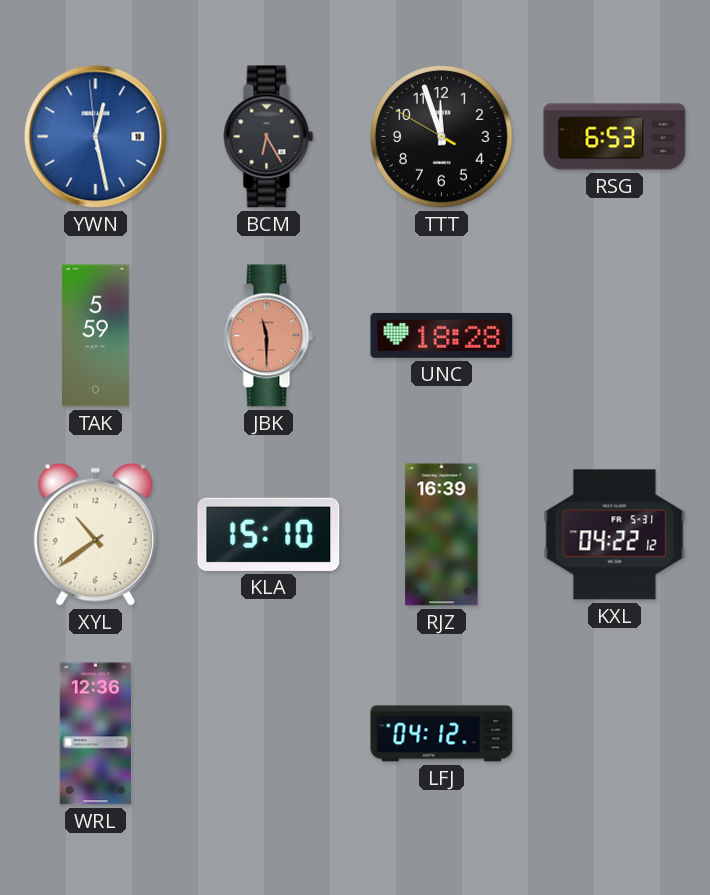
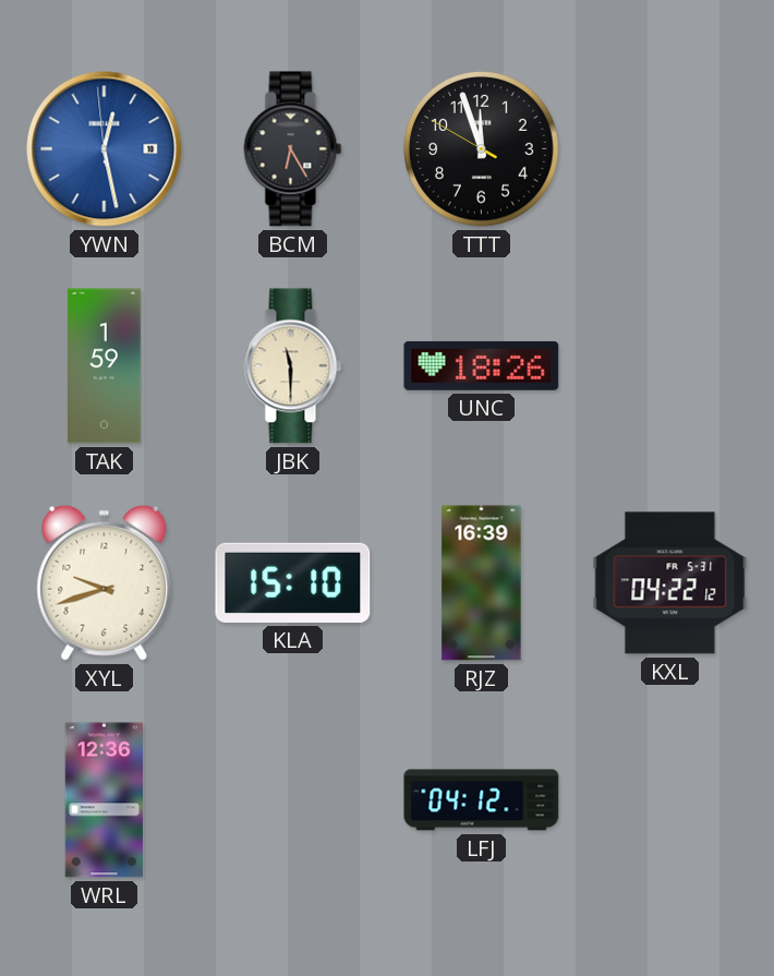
RSG: 6:53 -> none (615, 137)
TAK: 5:59 -> 1:59 (105, 366)
JBK dial: salmon -> cream (293, 366)
UNC: 18:28 -> 18:26 (482, 365)
XYL: 10:39 -> 9:42 (105, 582)
